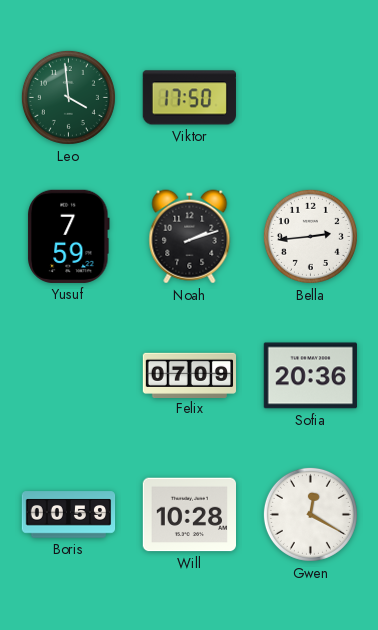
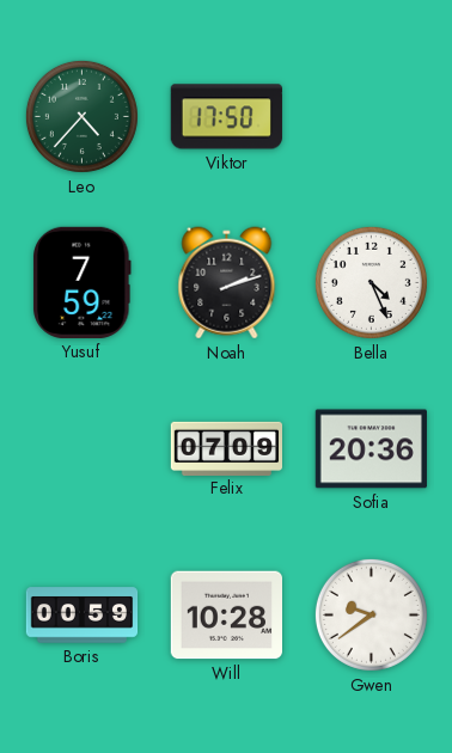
Leo: 3:59 -> 4:37 (81, 116)
Bella: 2:44 -> 4:26 (371, 282)
Gwen: 12:20 -> 9:39 (371, 614)
